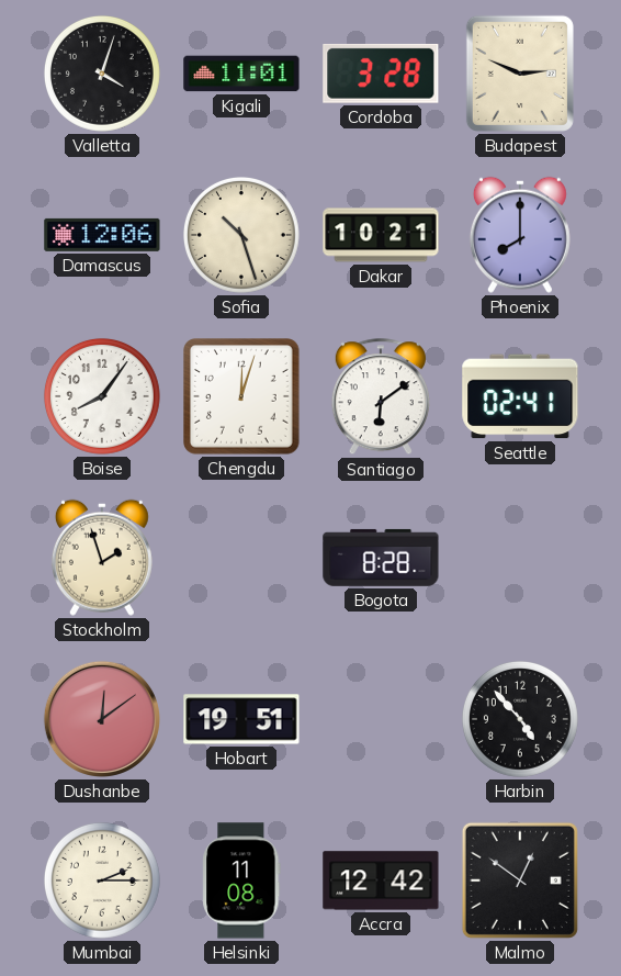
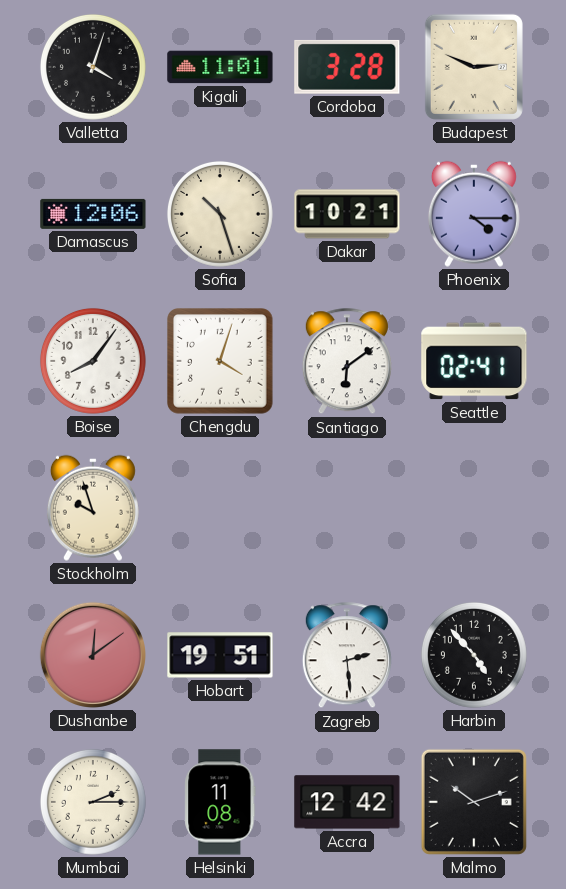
Phoenix: 8:00 -> 4:15 (474, 214)
Chengdu: 12:03 -> 4:03 (221, 362)
Stockholm: 1:57 -> 9:57 (93, 508)
Bogota: 8:28 -> none (381, 558)
Zagreb: none -> 2:29 (347, 656)
Malmo: 12:51 -> 10:12 (474, 802)
